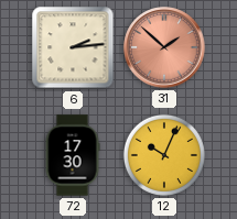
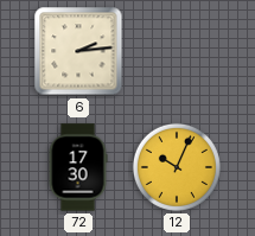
31: 1:52 -> none (164, 47)
